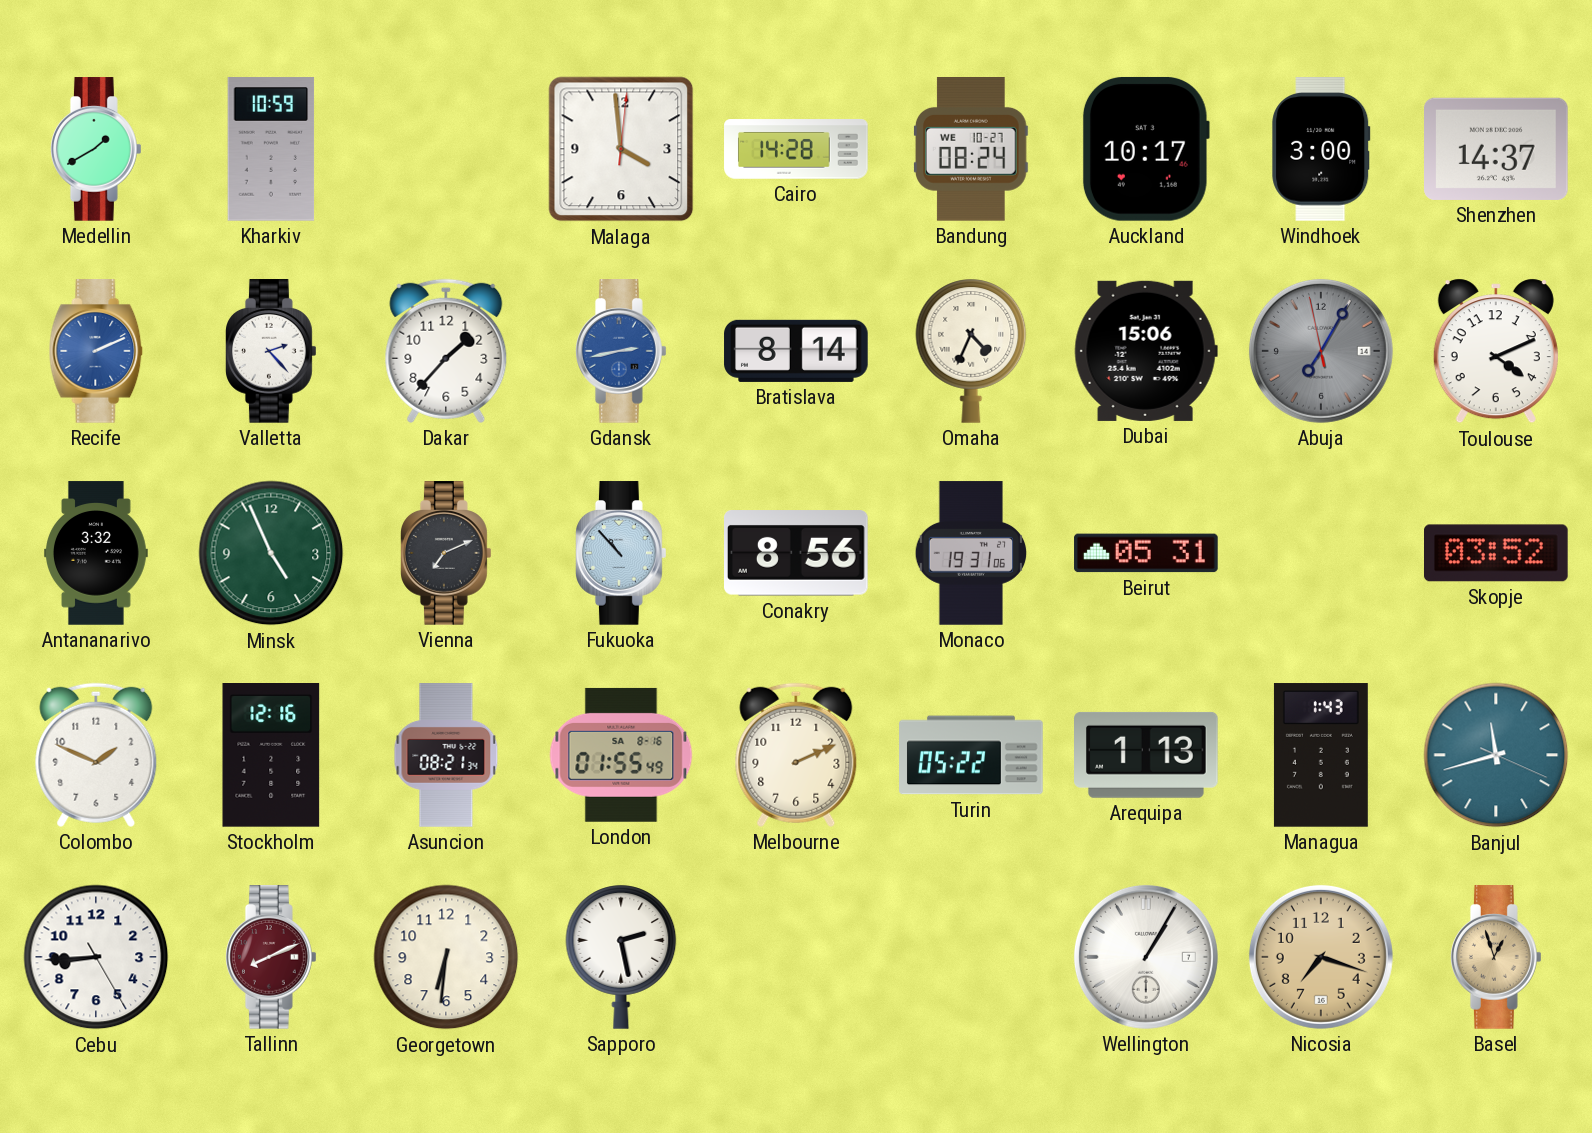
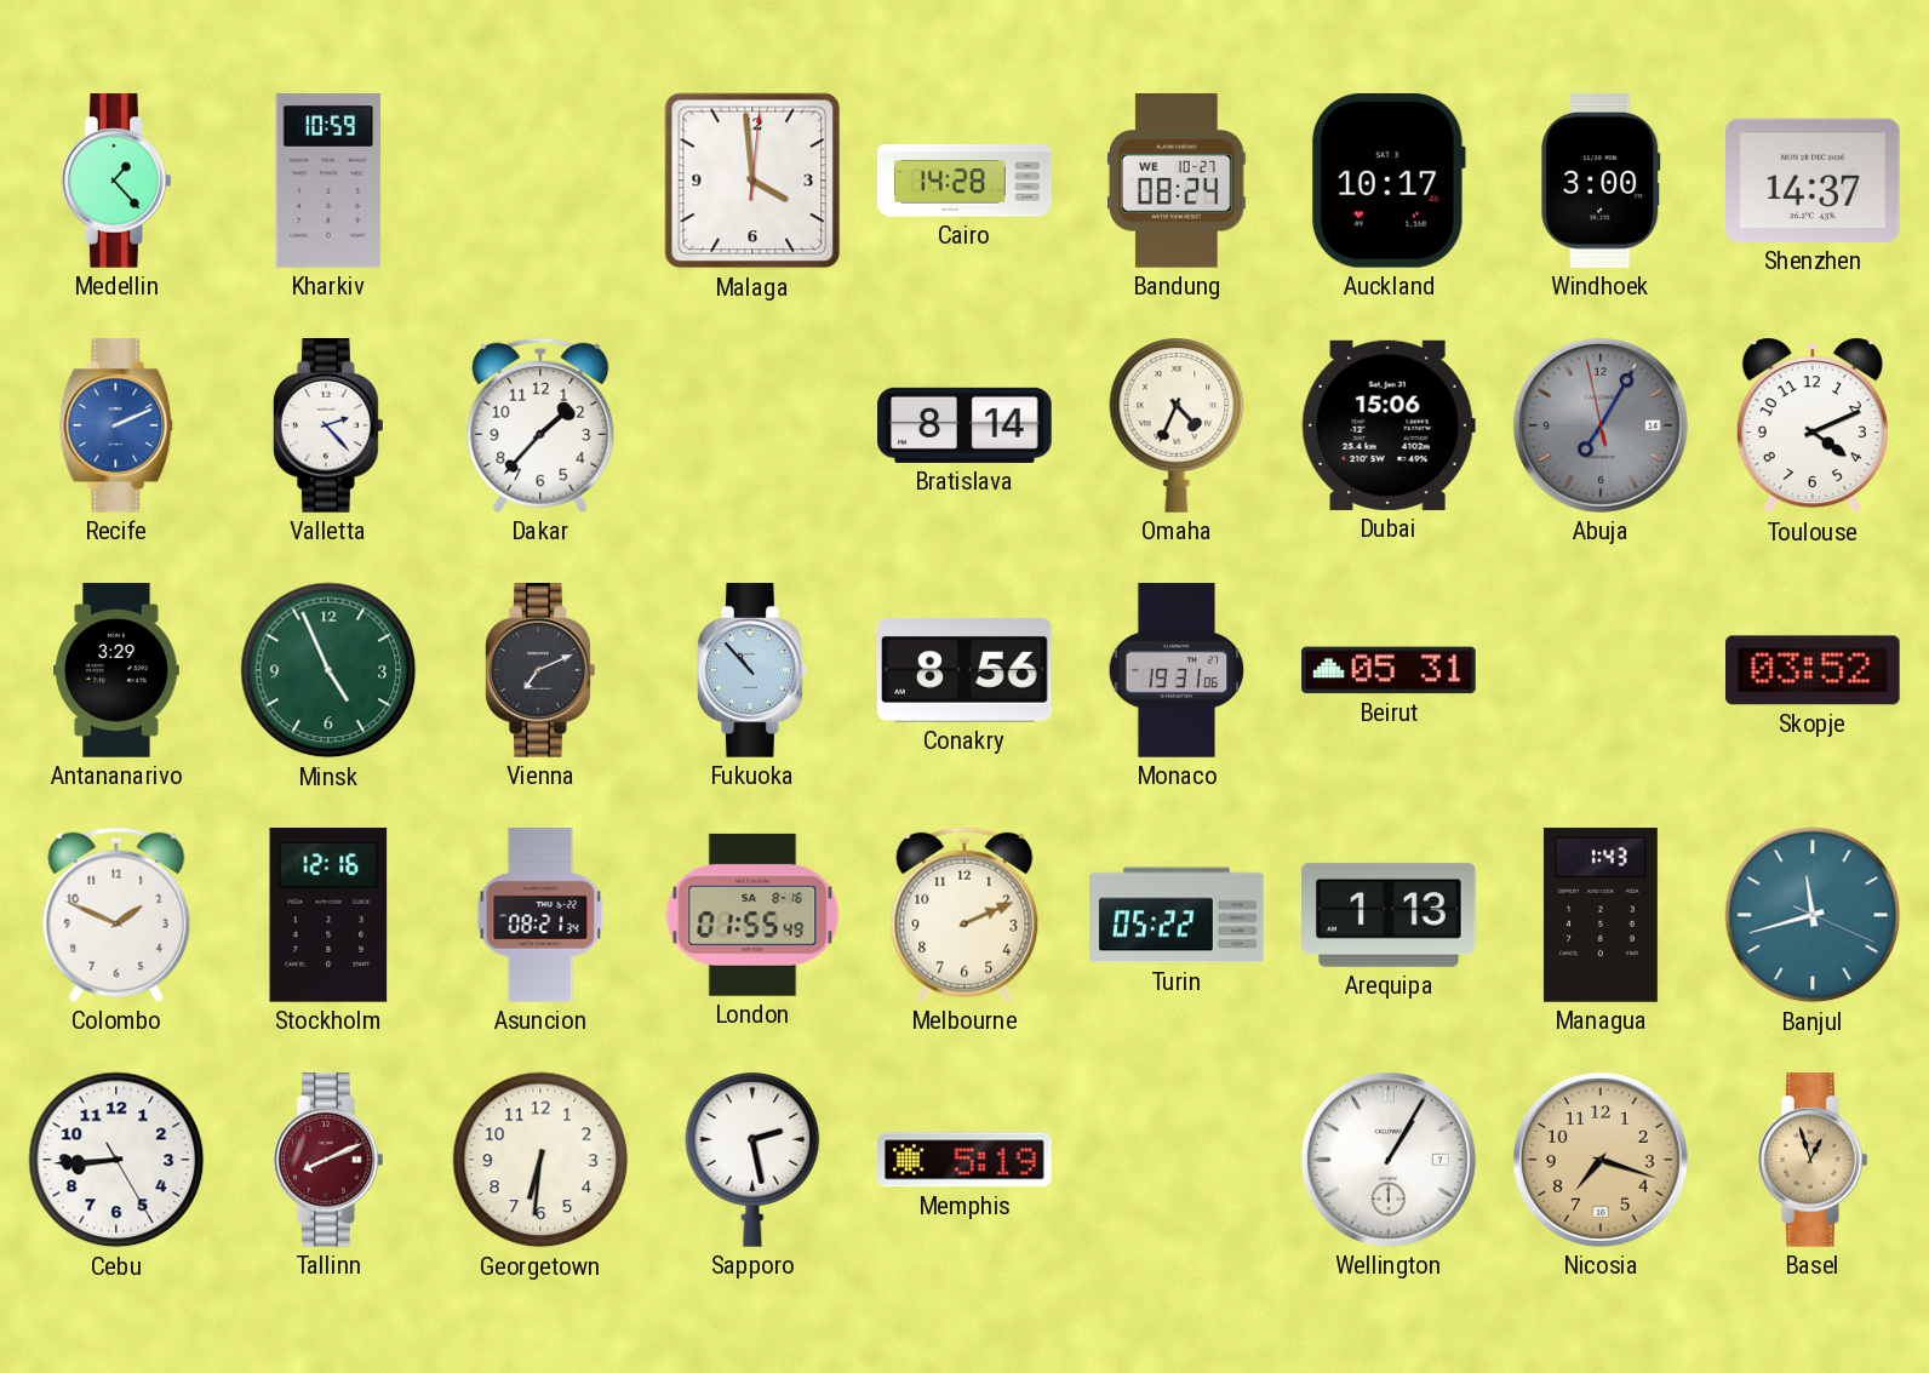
Medellin: 1:40 -> 1:23 (118, 181)
Gdansk: 2:43 -> none (622, 351)
Antananarivo: 3:32 -> 3:29 (118, 670)
Memphis: none -> 5:19 (966, 1160)
